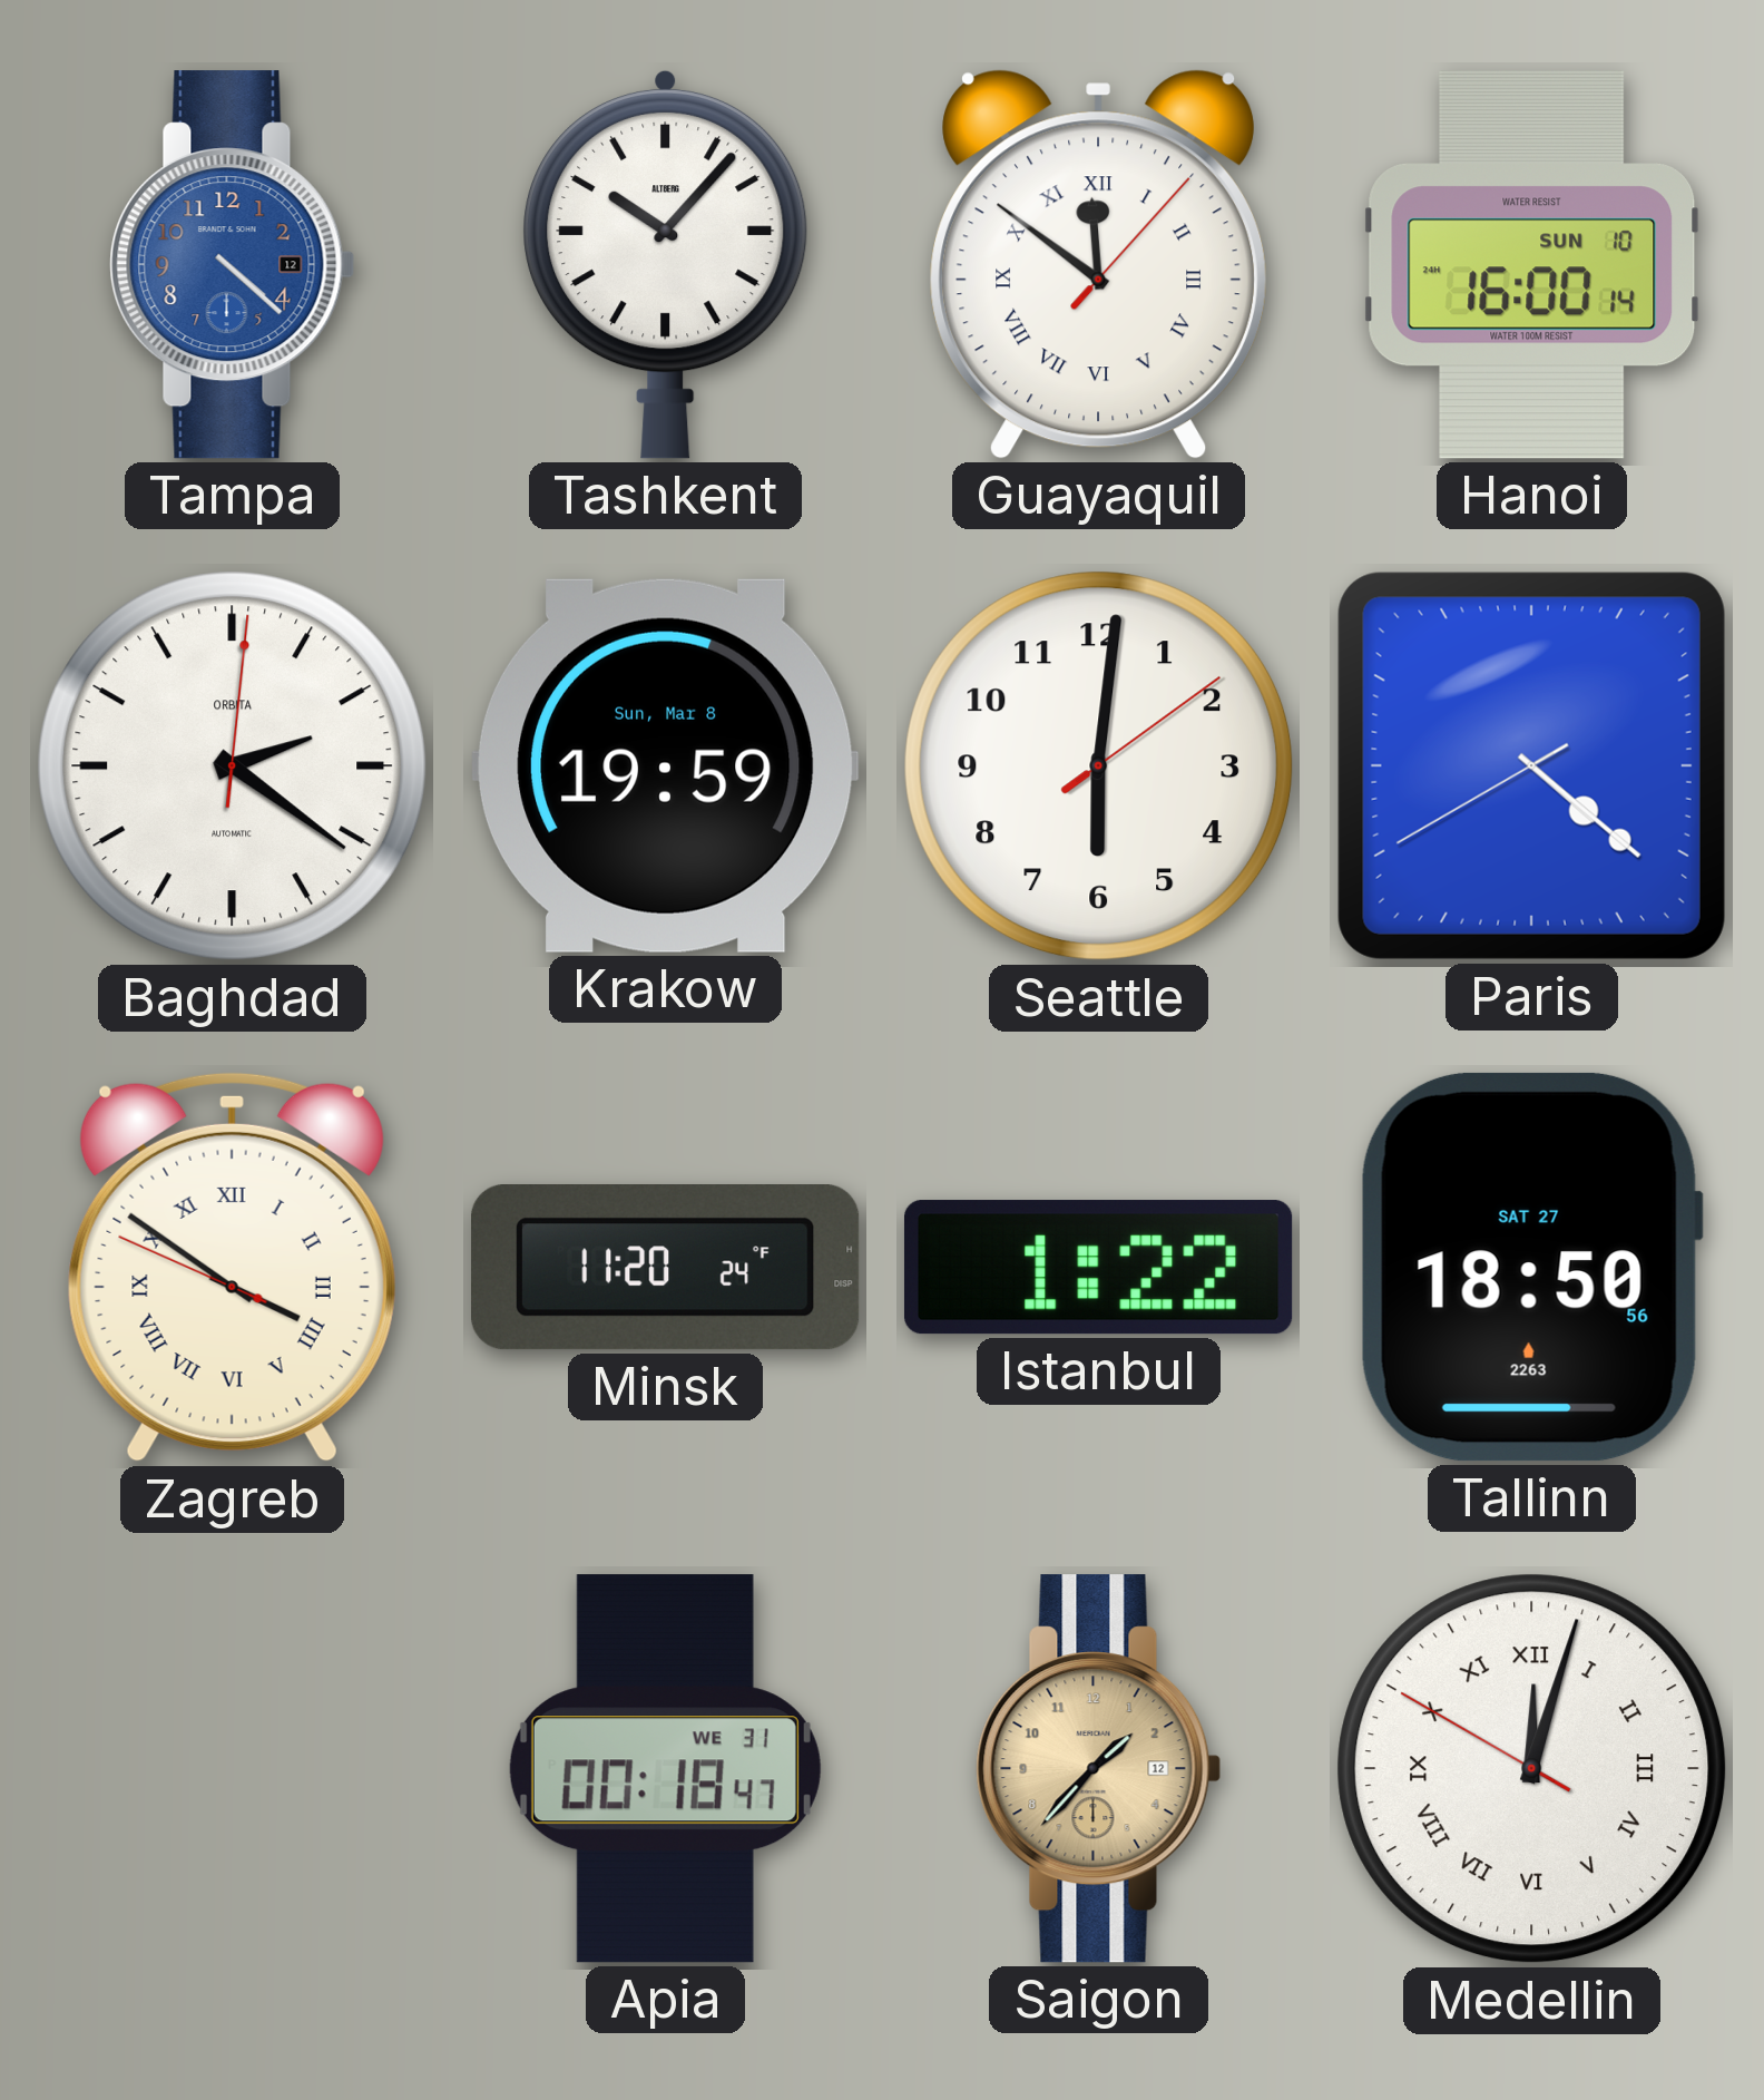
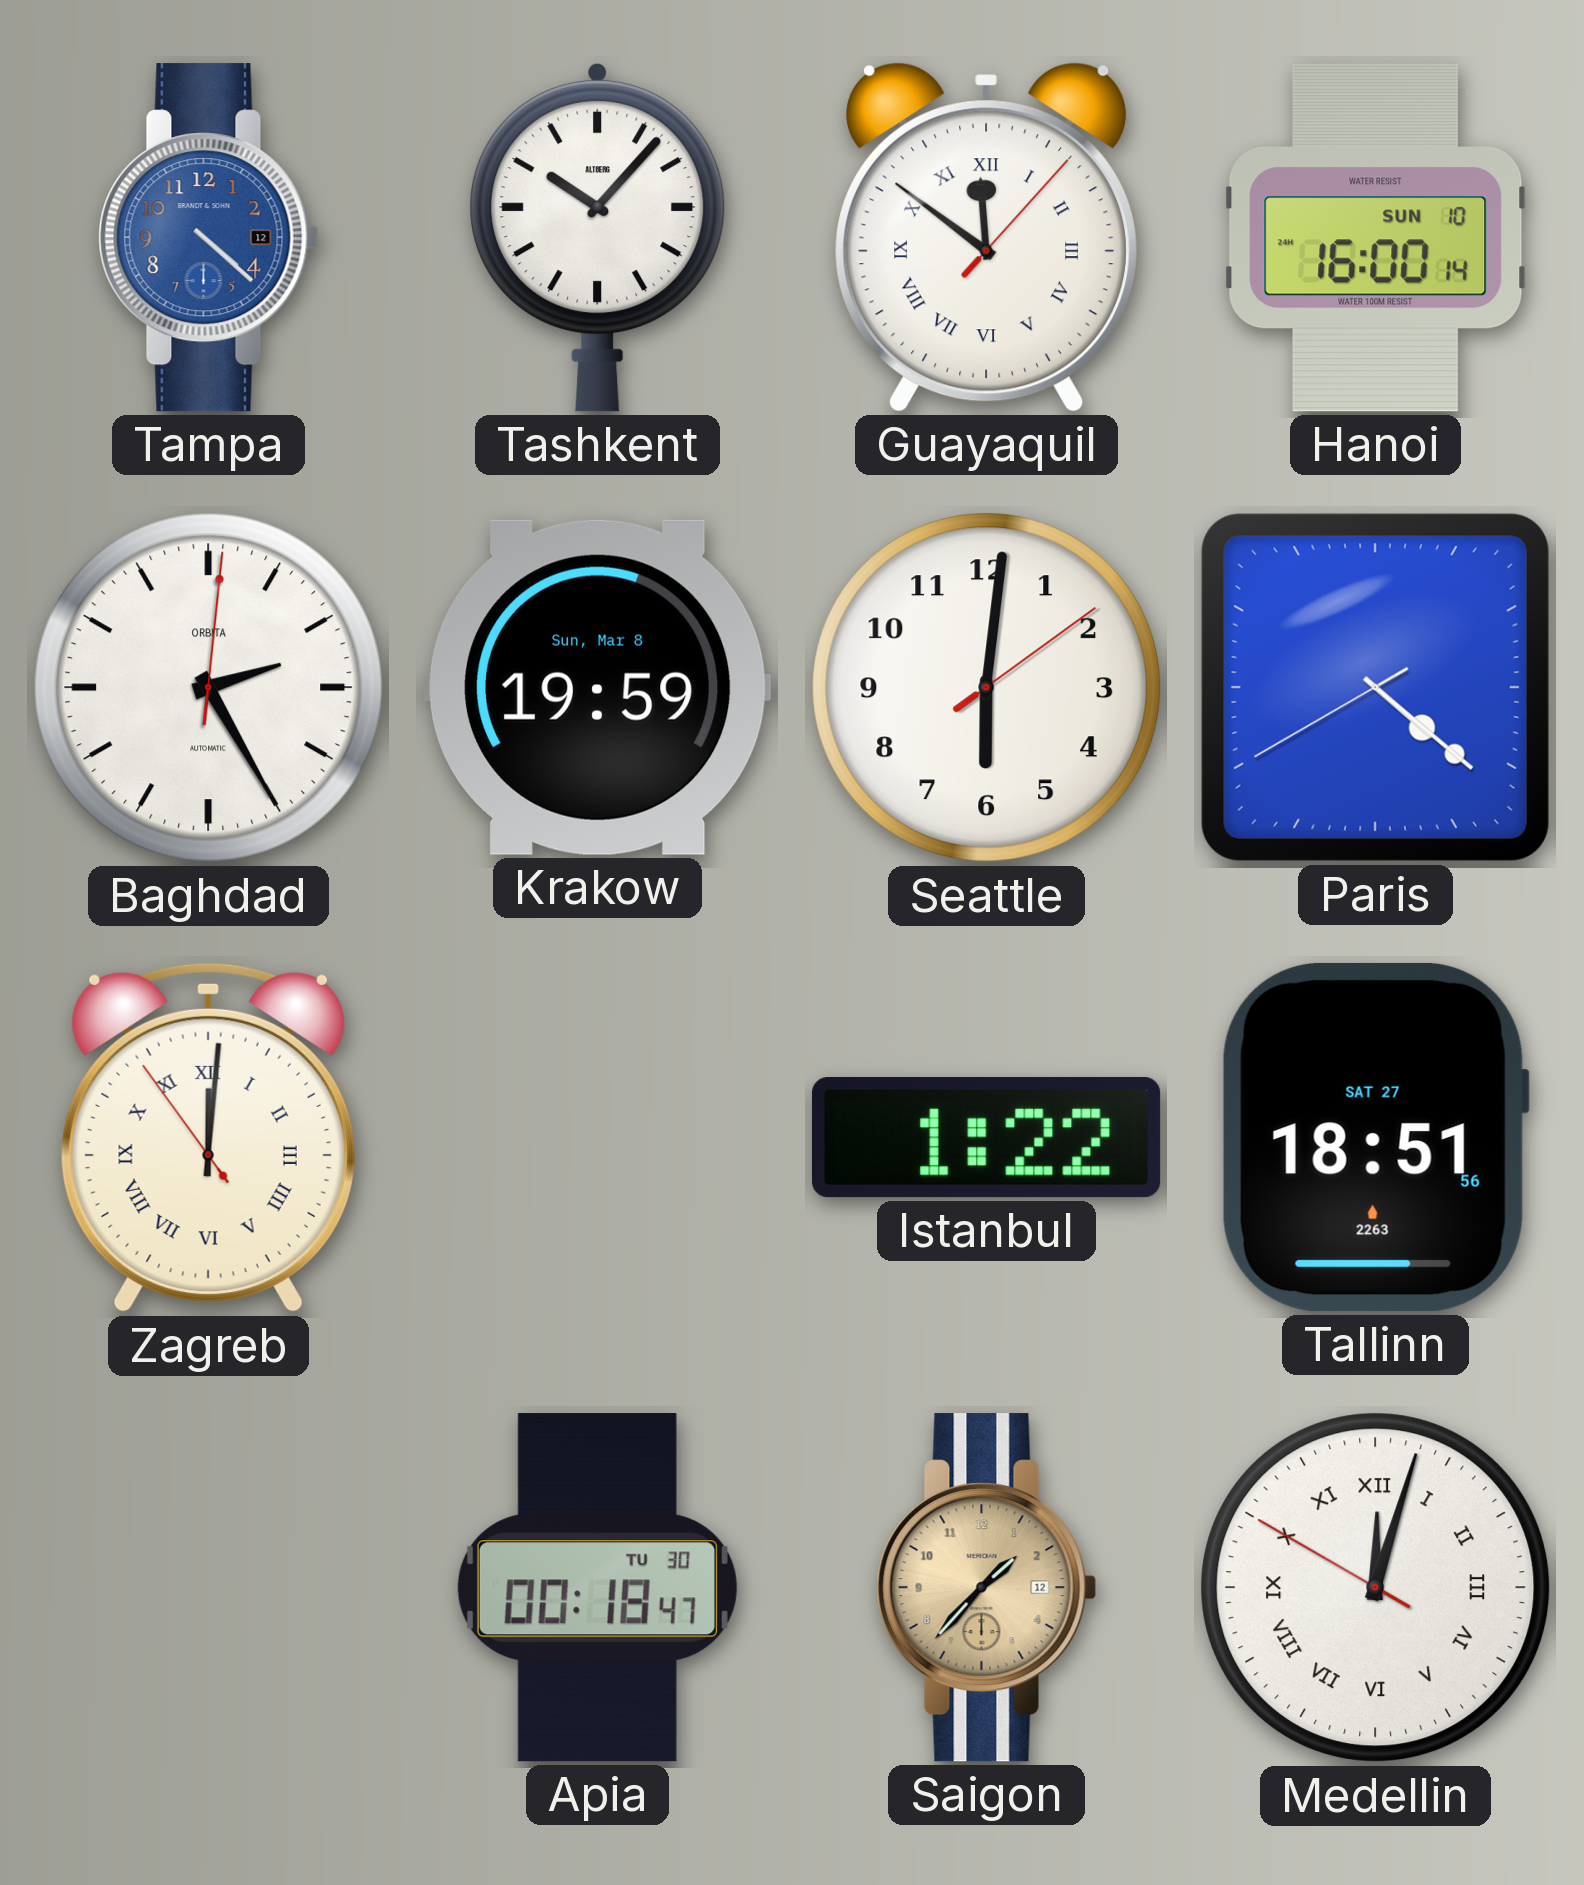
Baghdad: 2:21 -> 2:25 (209, 688)
Zagreb: 3:50 -> 12:00 (208, 1138)
Minsk: 11:20 -> none (665, 1268)
Tallinn: 18:50 -> 18:51 (1375, 1137)
Apia date: WE 31 -> TU 30 (597, 1588)
